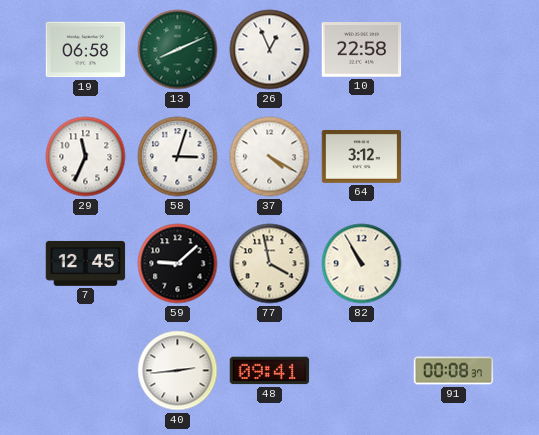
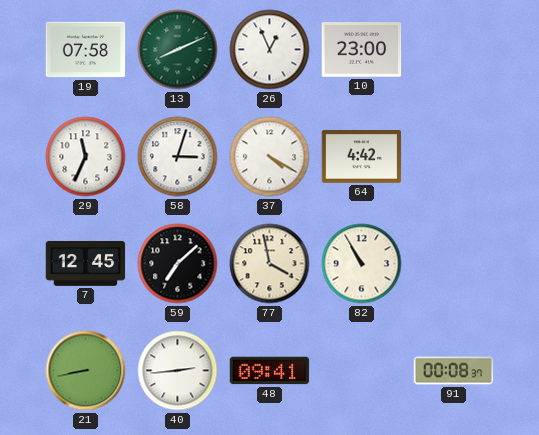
19: 06:58 -> 07:58 (86, 50)
10: 22:58 -> 23:00 (362, 50)
64: 3:12 -> 4:42 (362, 156)
59: 9:08 -> 7:08 (178, 264)
21: none -> 8:43 (86, 371)
